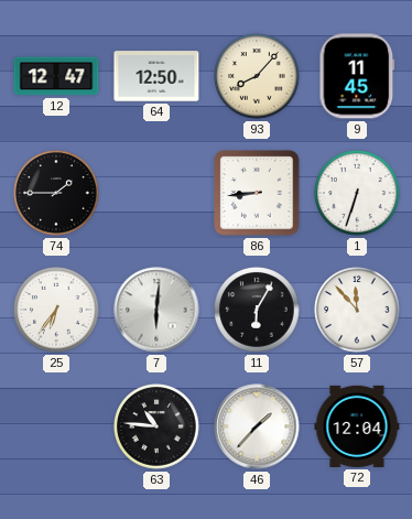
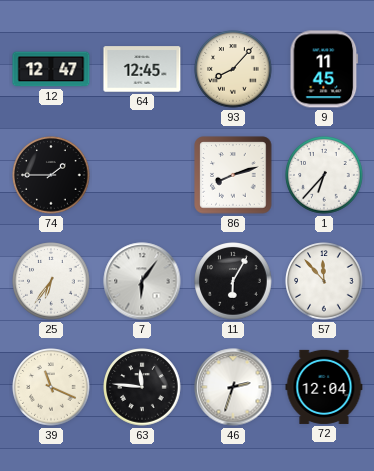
64: 12:50 -> 12:45 (142, 69)
86: 8:44 -> 8:12 (233, 175)
1: 6:33 -> 6:37 (324, 175)
7: 6:01 -> 6:06 (142, 281)
39: none -> 11:19 (51, 387)
63: 10:46 -> 11:46 (142, 387)
46: 1:37 -> 2:33 (233, 387)
